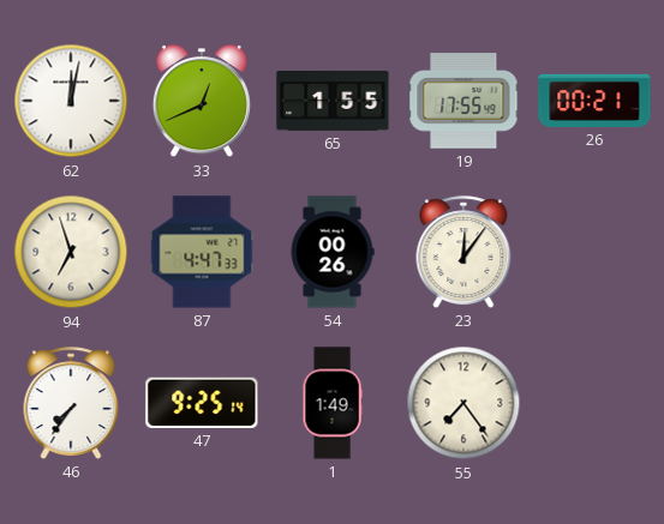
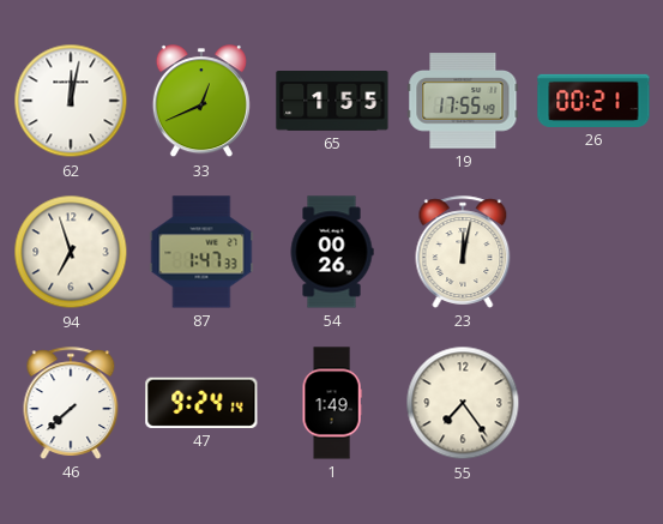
87: 4:47 -> 1:47 (201, 252)
23: 12:06 -> 12:02 (463, 252)
46: 7:36 -> 7:38 (71, 403)
47: 9:25 -> 9:24 (201, 403)
